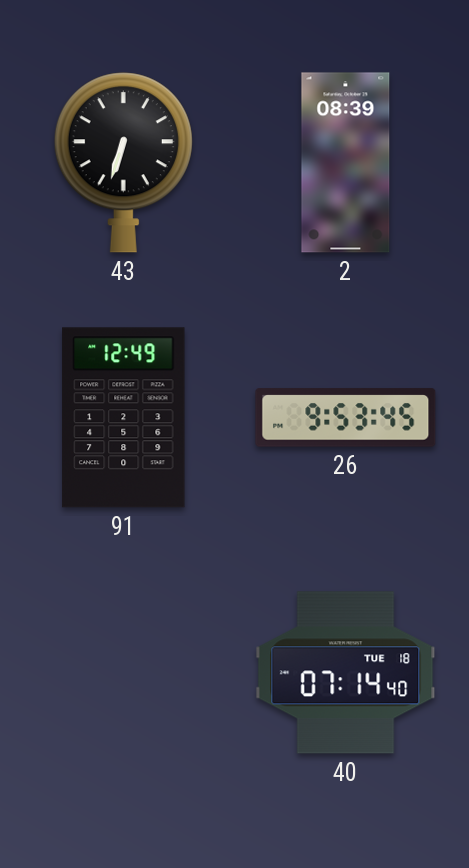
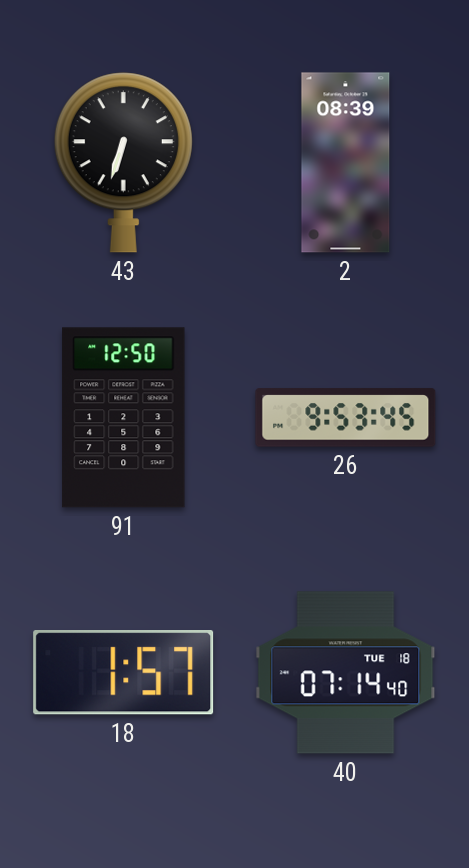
91: 12:49 -> 12:50 (124, 418)
18: none -> 1:57 (124, 672)
